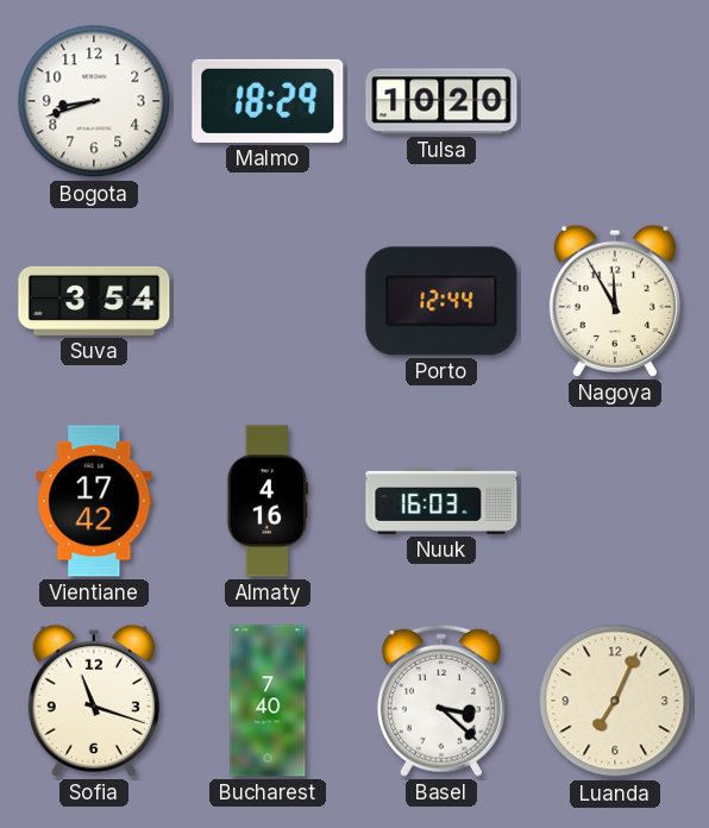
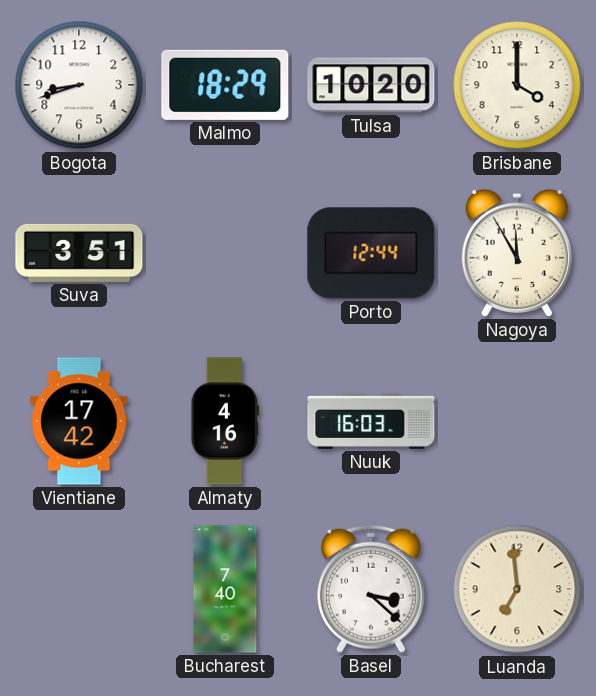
Brisbane: none -> 4:00 (517, 85)
Suva: 3:54 -> 3:51 (79, 253)
Sofia: 11:18 -> none (94, 701)
Luanda: 7:04 -> 6:59 (517, 589)
